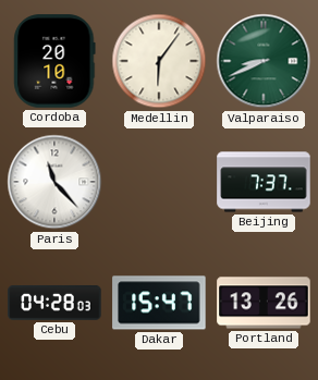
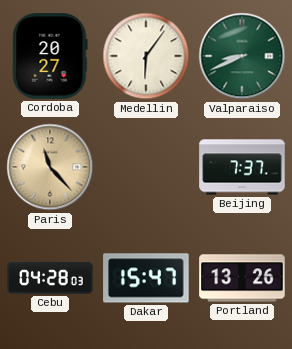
Cordoba: 20:10 -> 20:27 (50, 56)
Paris dial: white -> champagne (50, 167)
